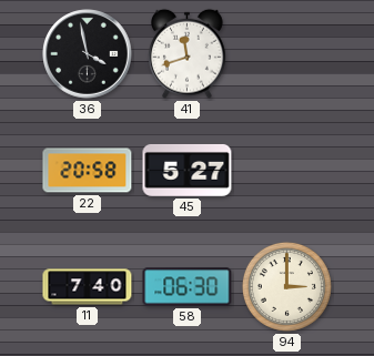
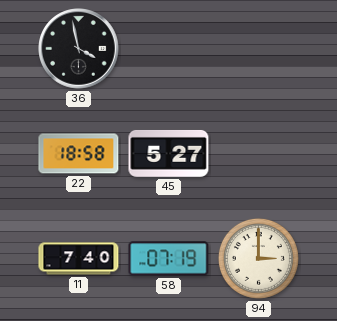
41: 11:42 -> none (188, 53)
22: 20:58 -> 18:58 (79, 154)
58: 06:30 -> 07:19 (169, 259)
